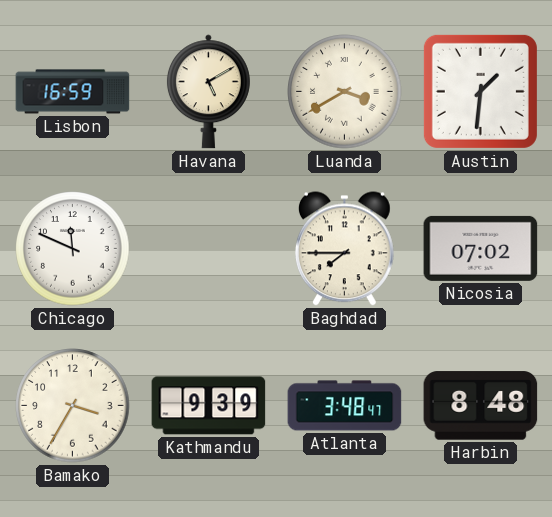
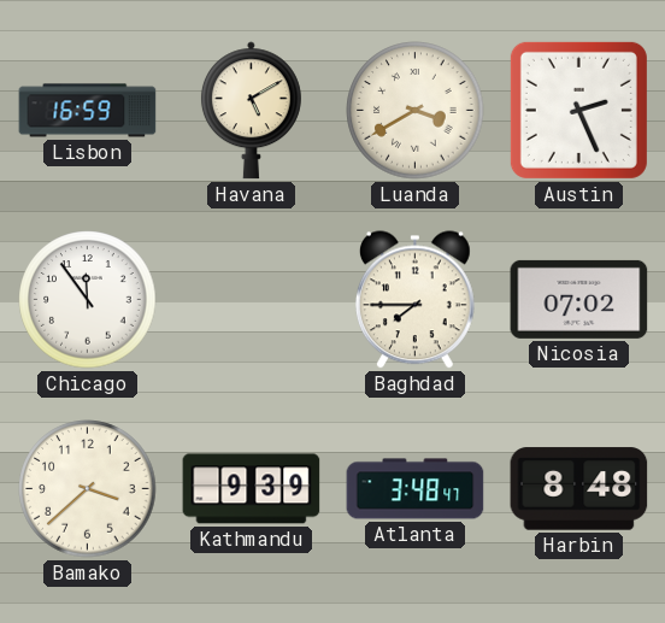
Austin: 1:31 -> 2:26 (578, 110)
Chicago: 11:49 -> 11:54 (88, 300)
Bamako: 3:35 -> 3:38 (88, 489)
